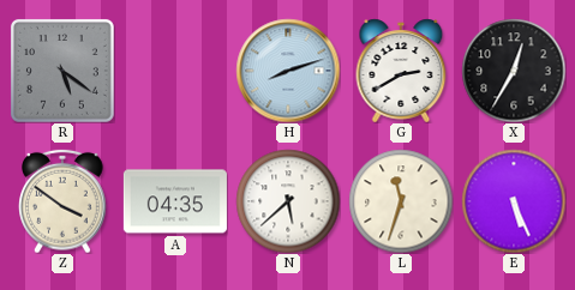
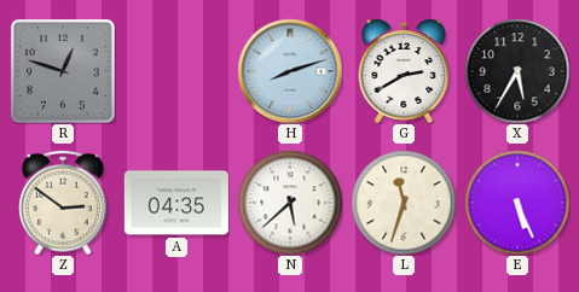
R: 5:21 -> 12:48 (63, 71)
X: 12:35 -> 5:35 (517, 71)
Z: 3:51 -> 2:51 (63, 203)
